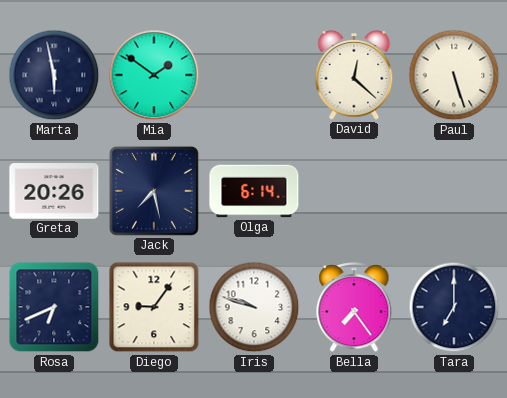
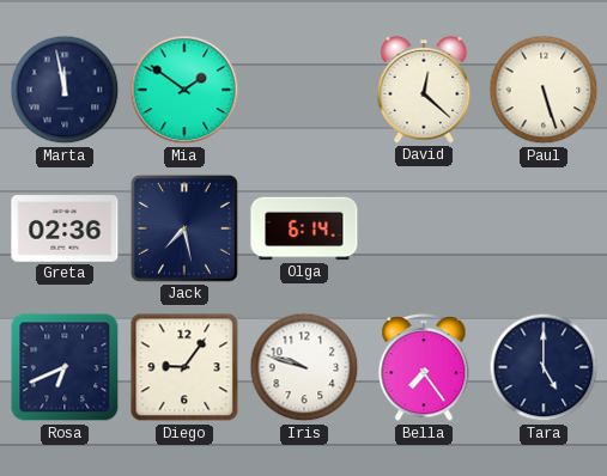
Marta: 5:58 -> 11:58 (65, 90)
Greta: 20:26 -> 02:36 (65, 228)
Tara: 7:00 -> 5:00 (544, 367)
